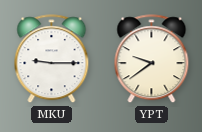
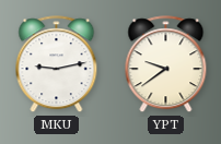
MKU: 9:15 -> 9:13 (57, 64)
